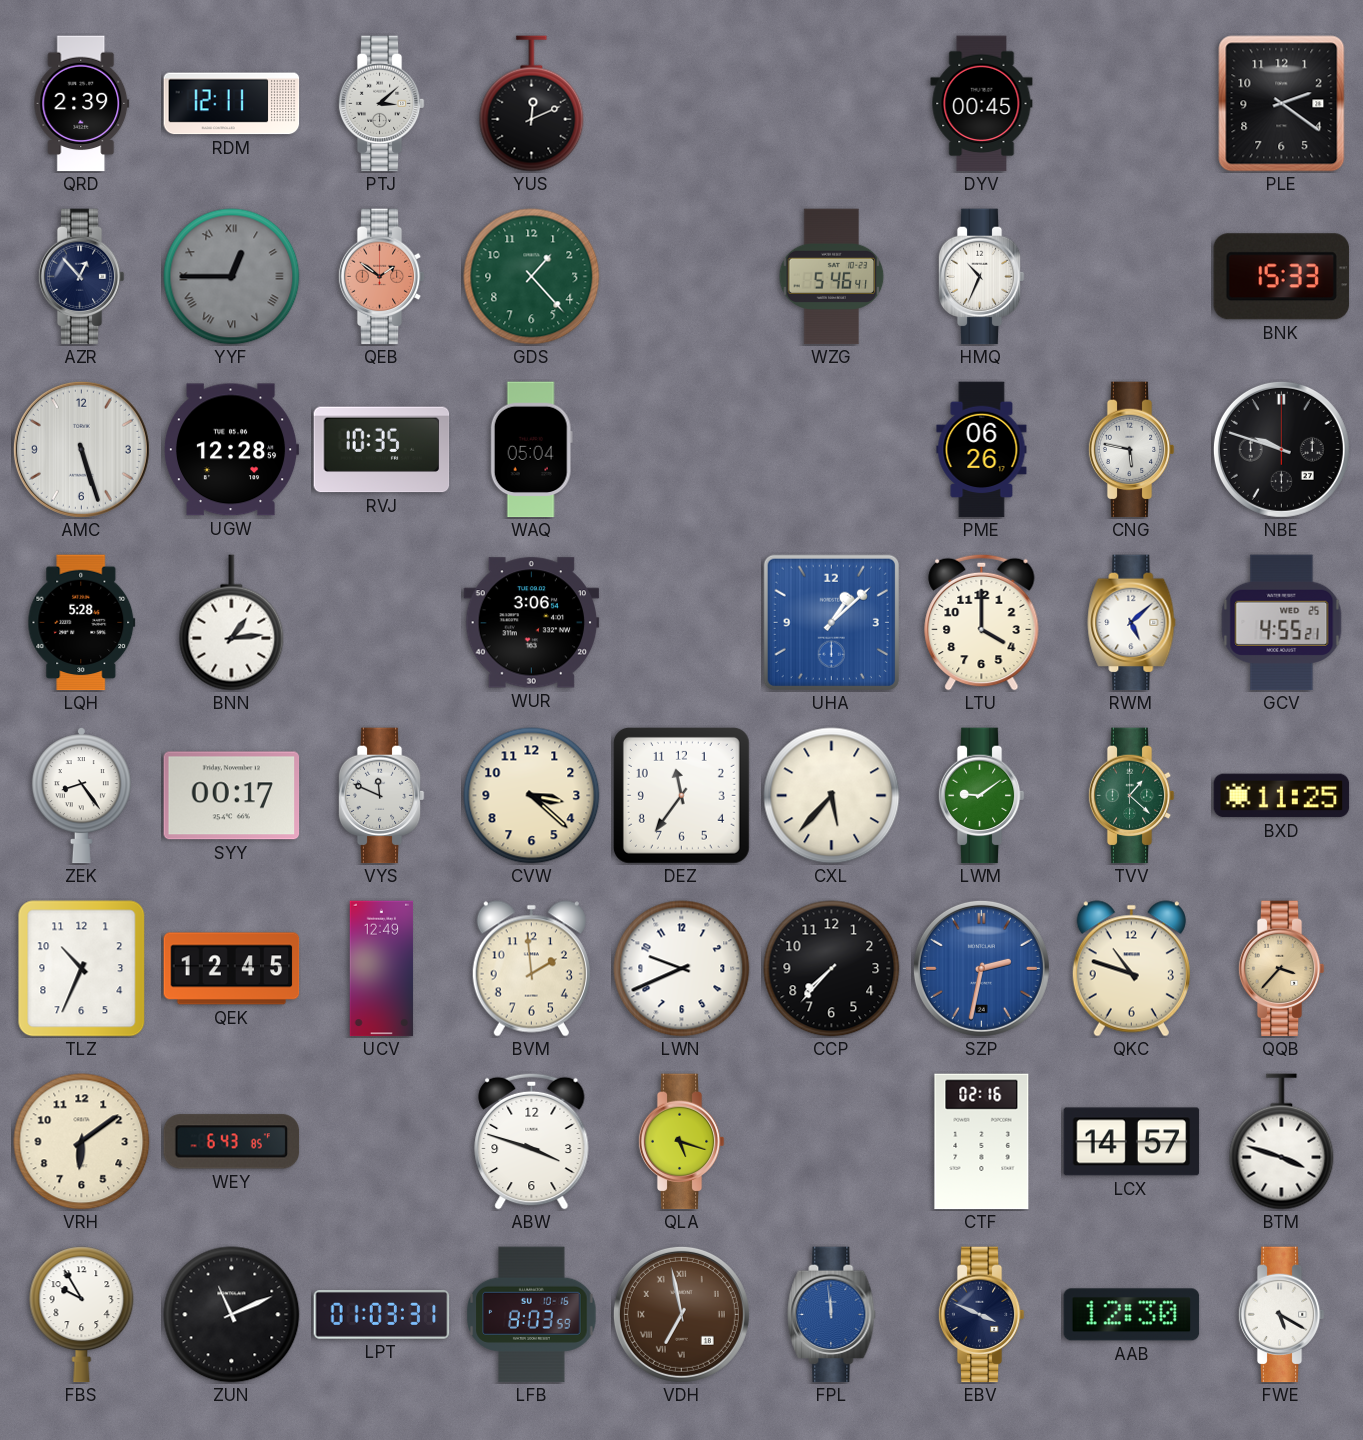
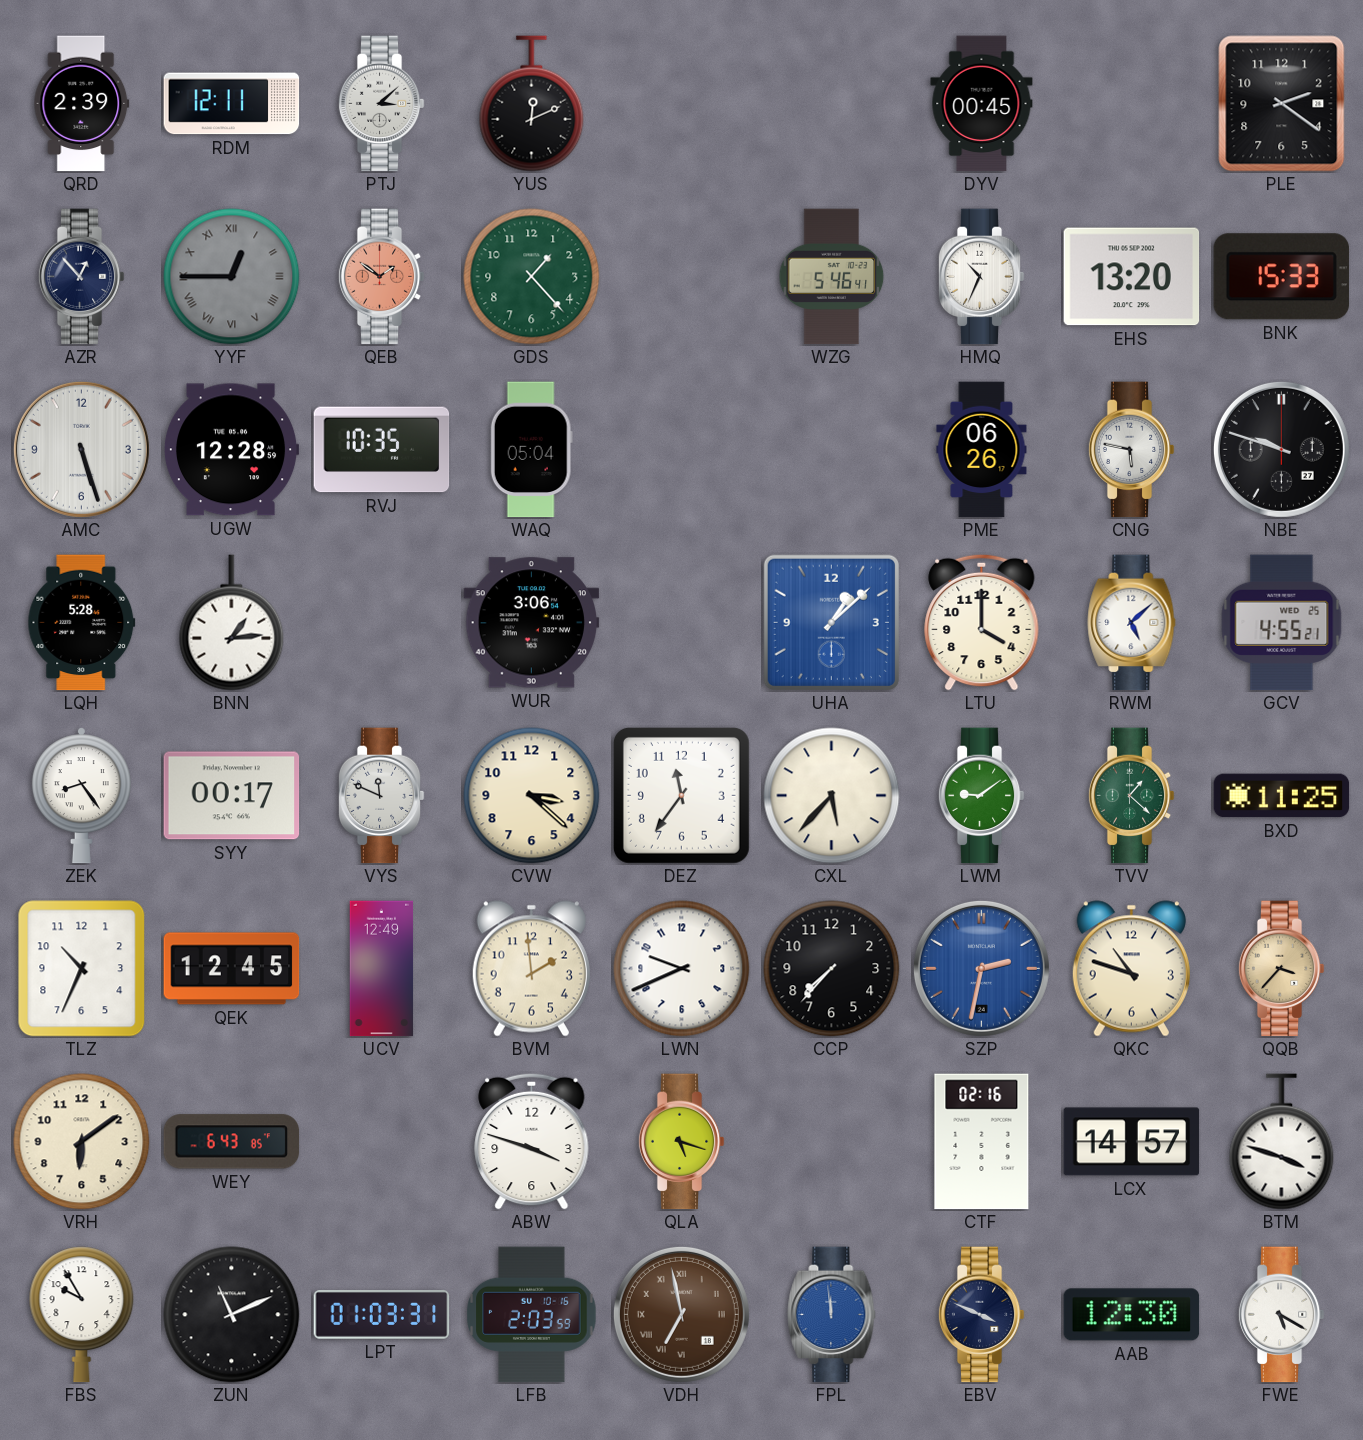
EHS: none -> 13:20 (1132, 277)
LFB: 8:03 -> 2:03 (532, 1315)
